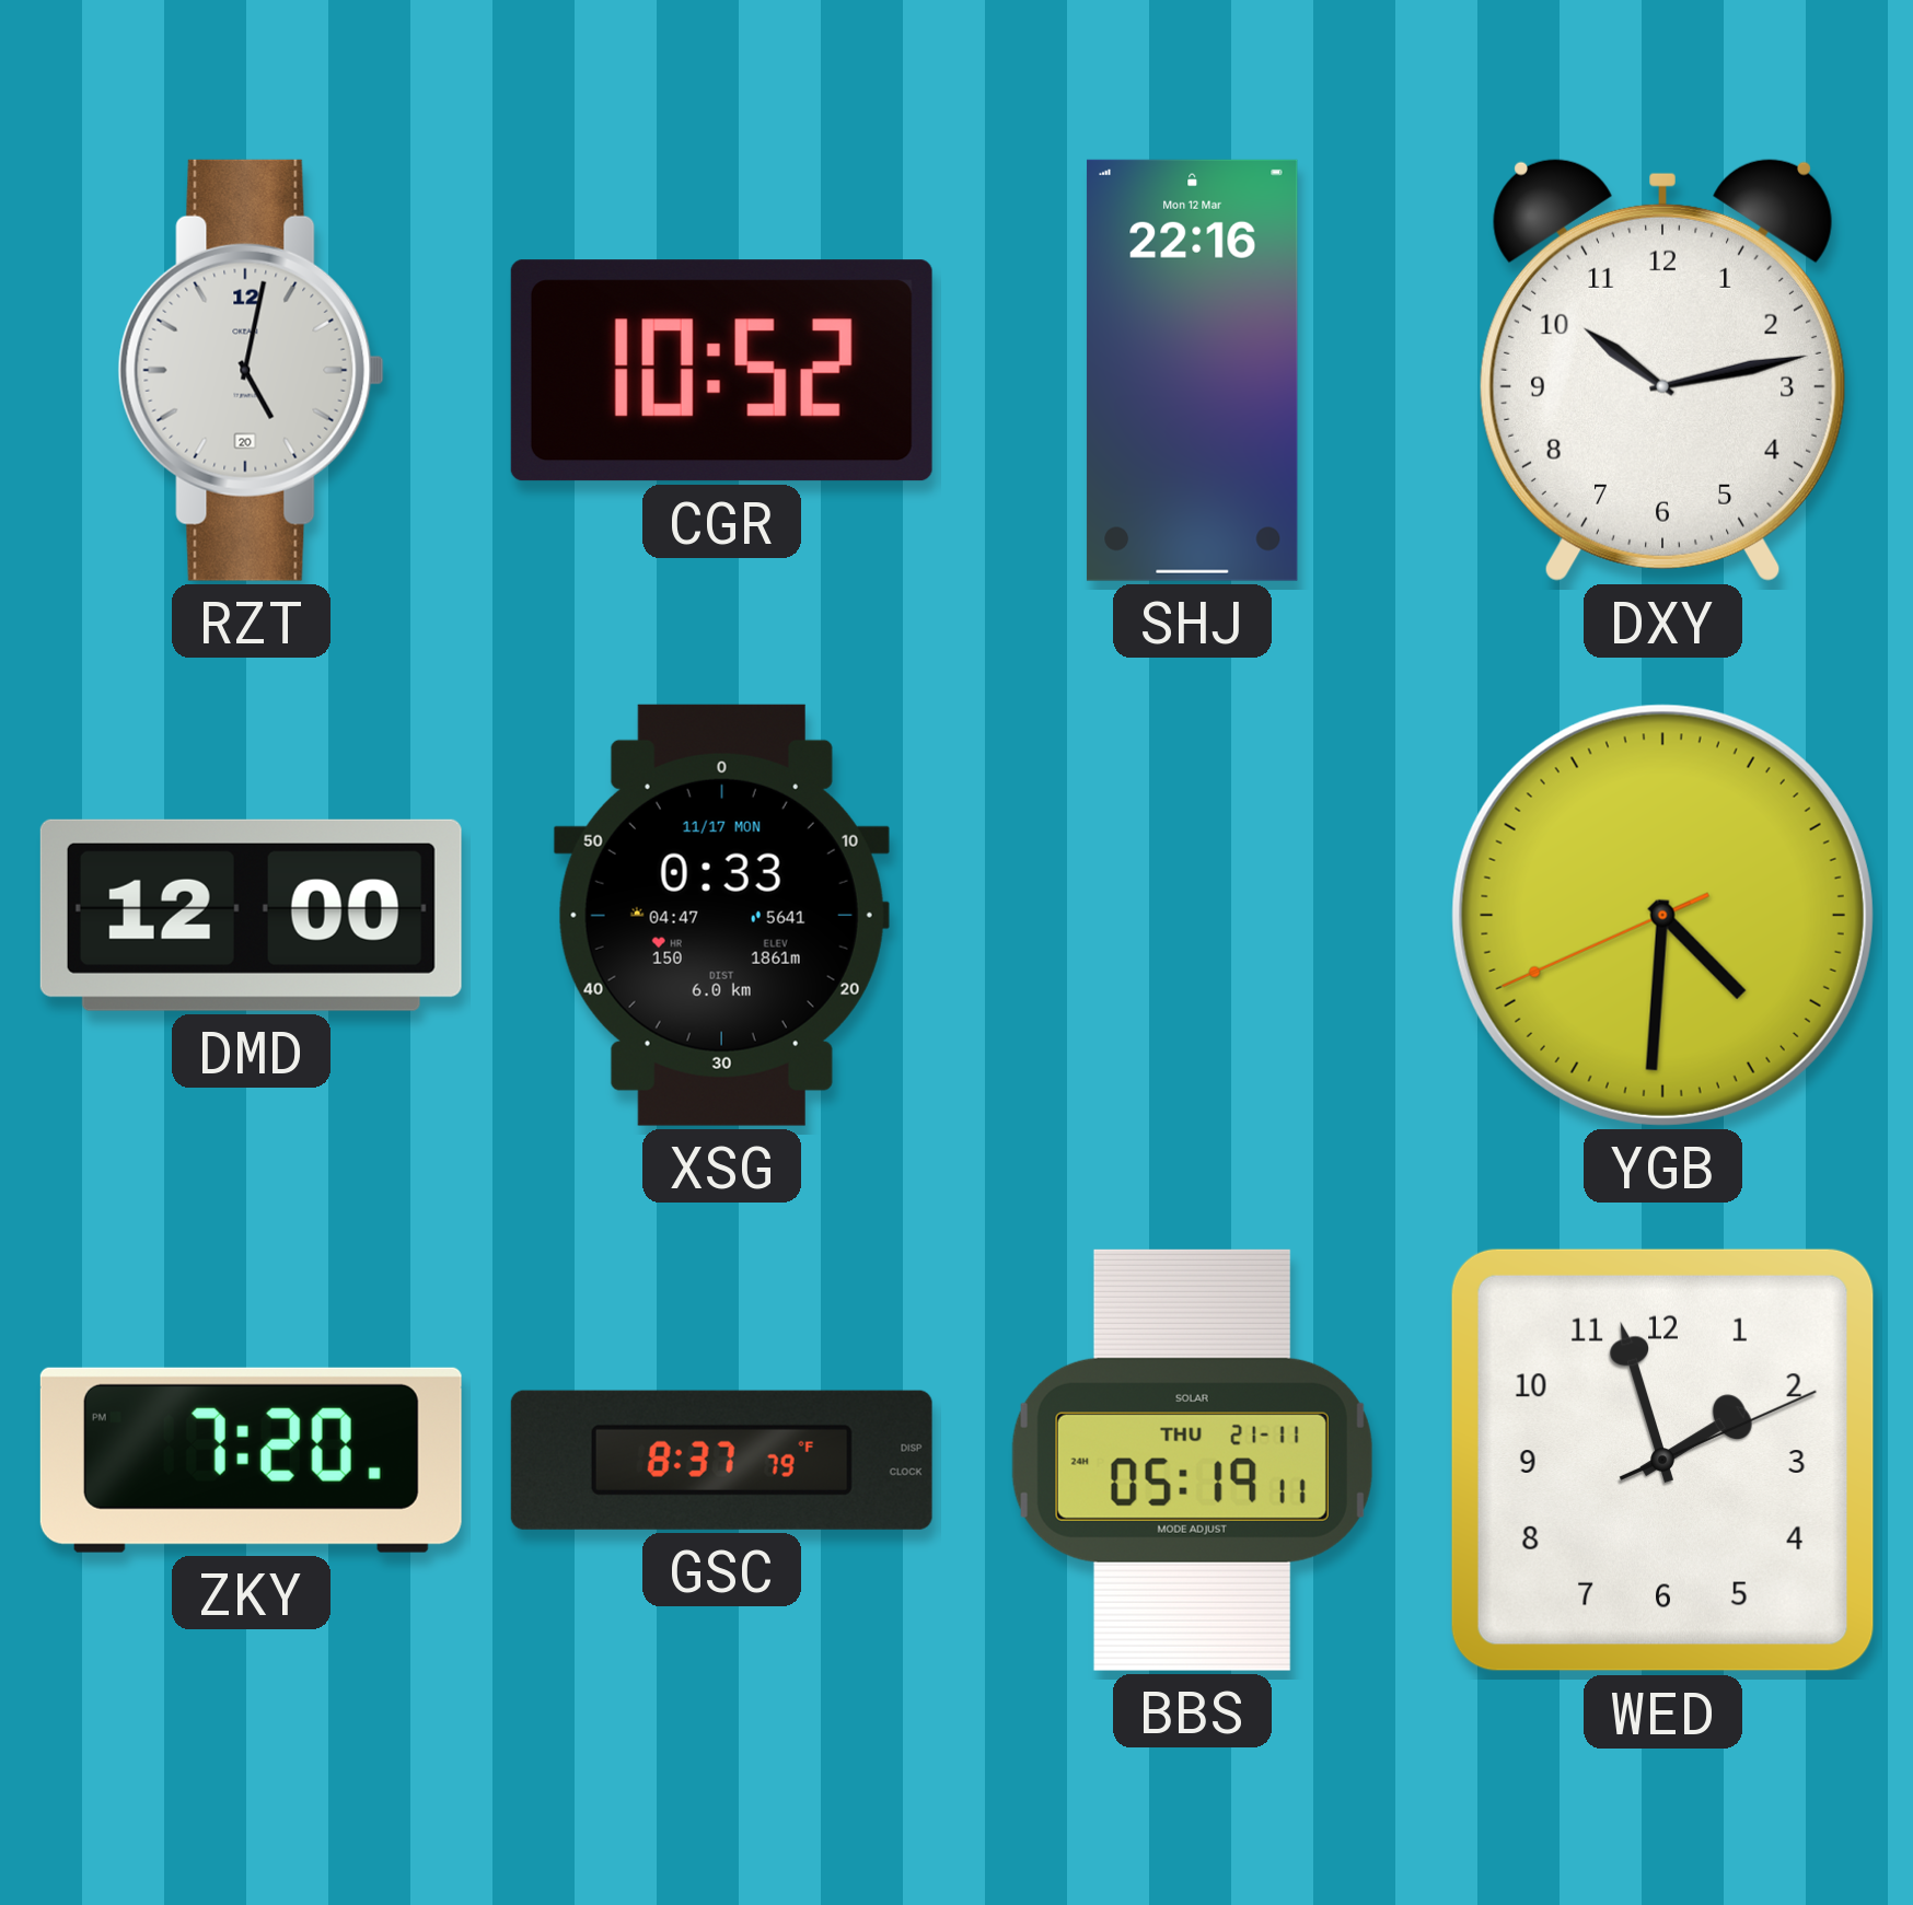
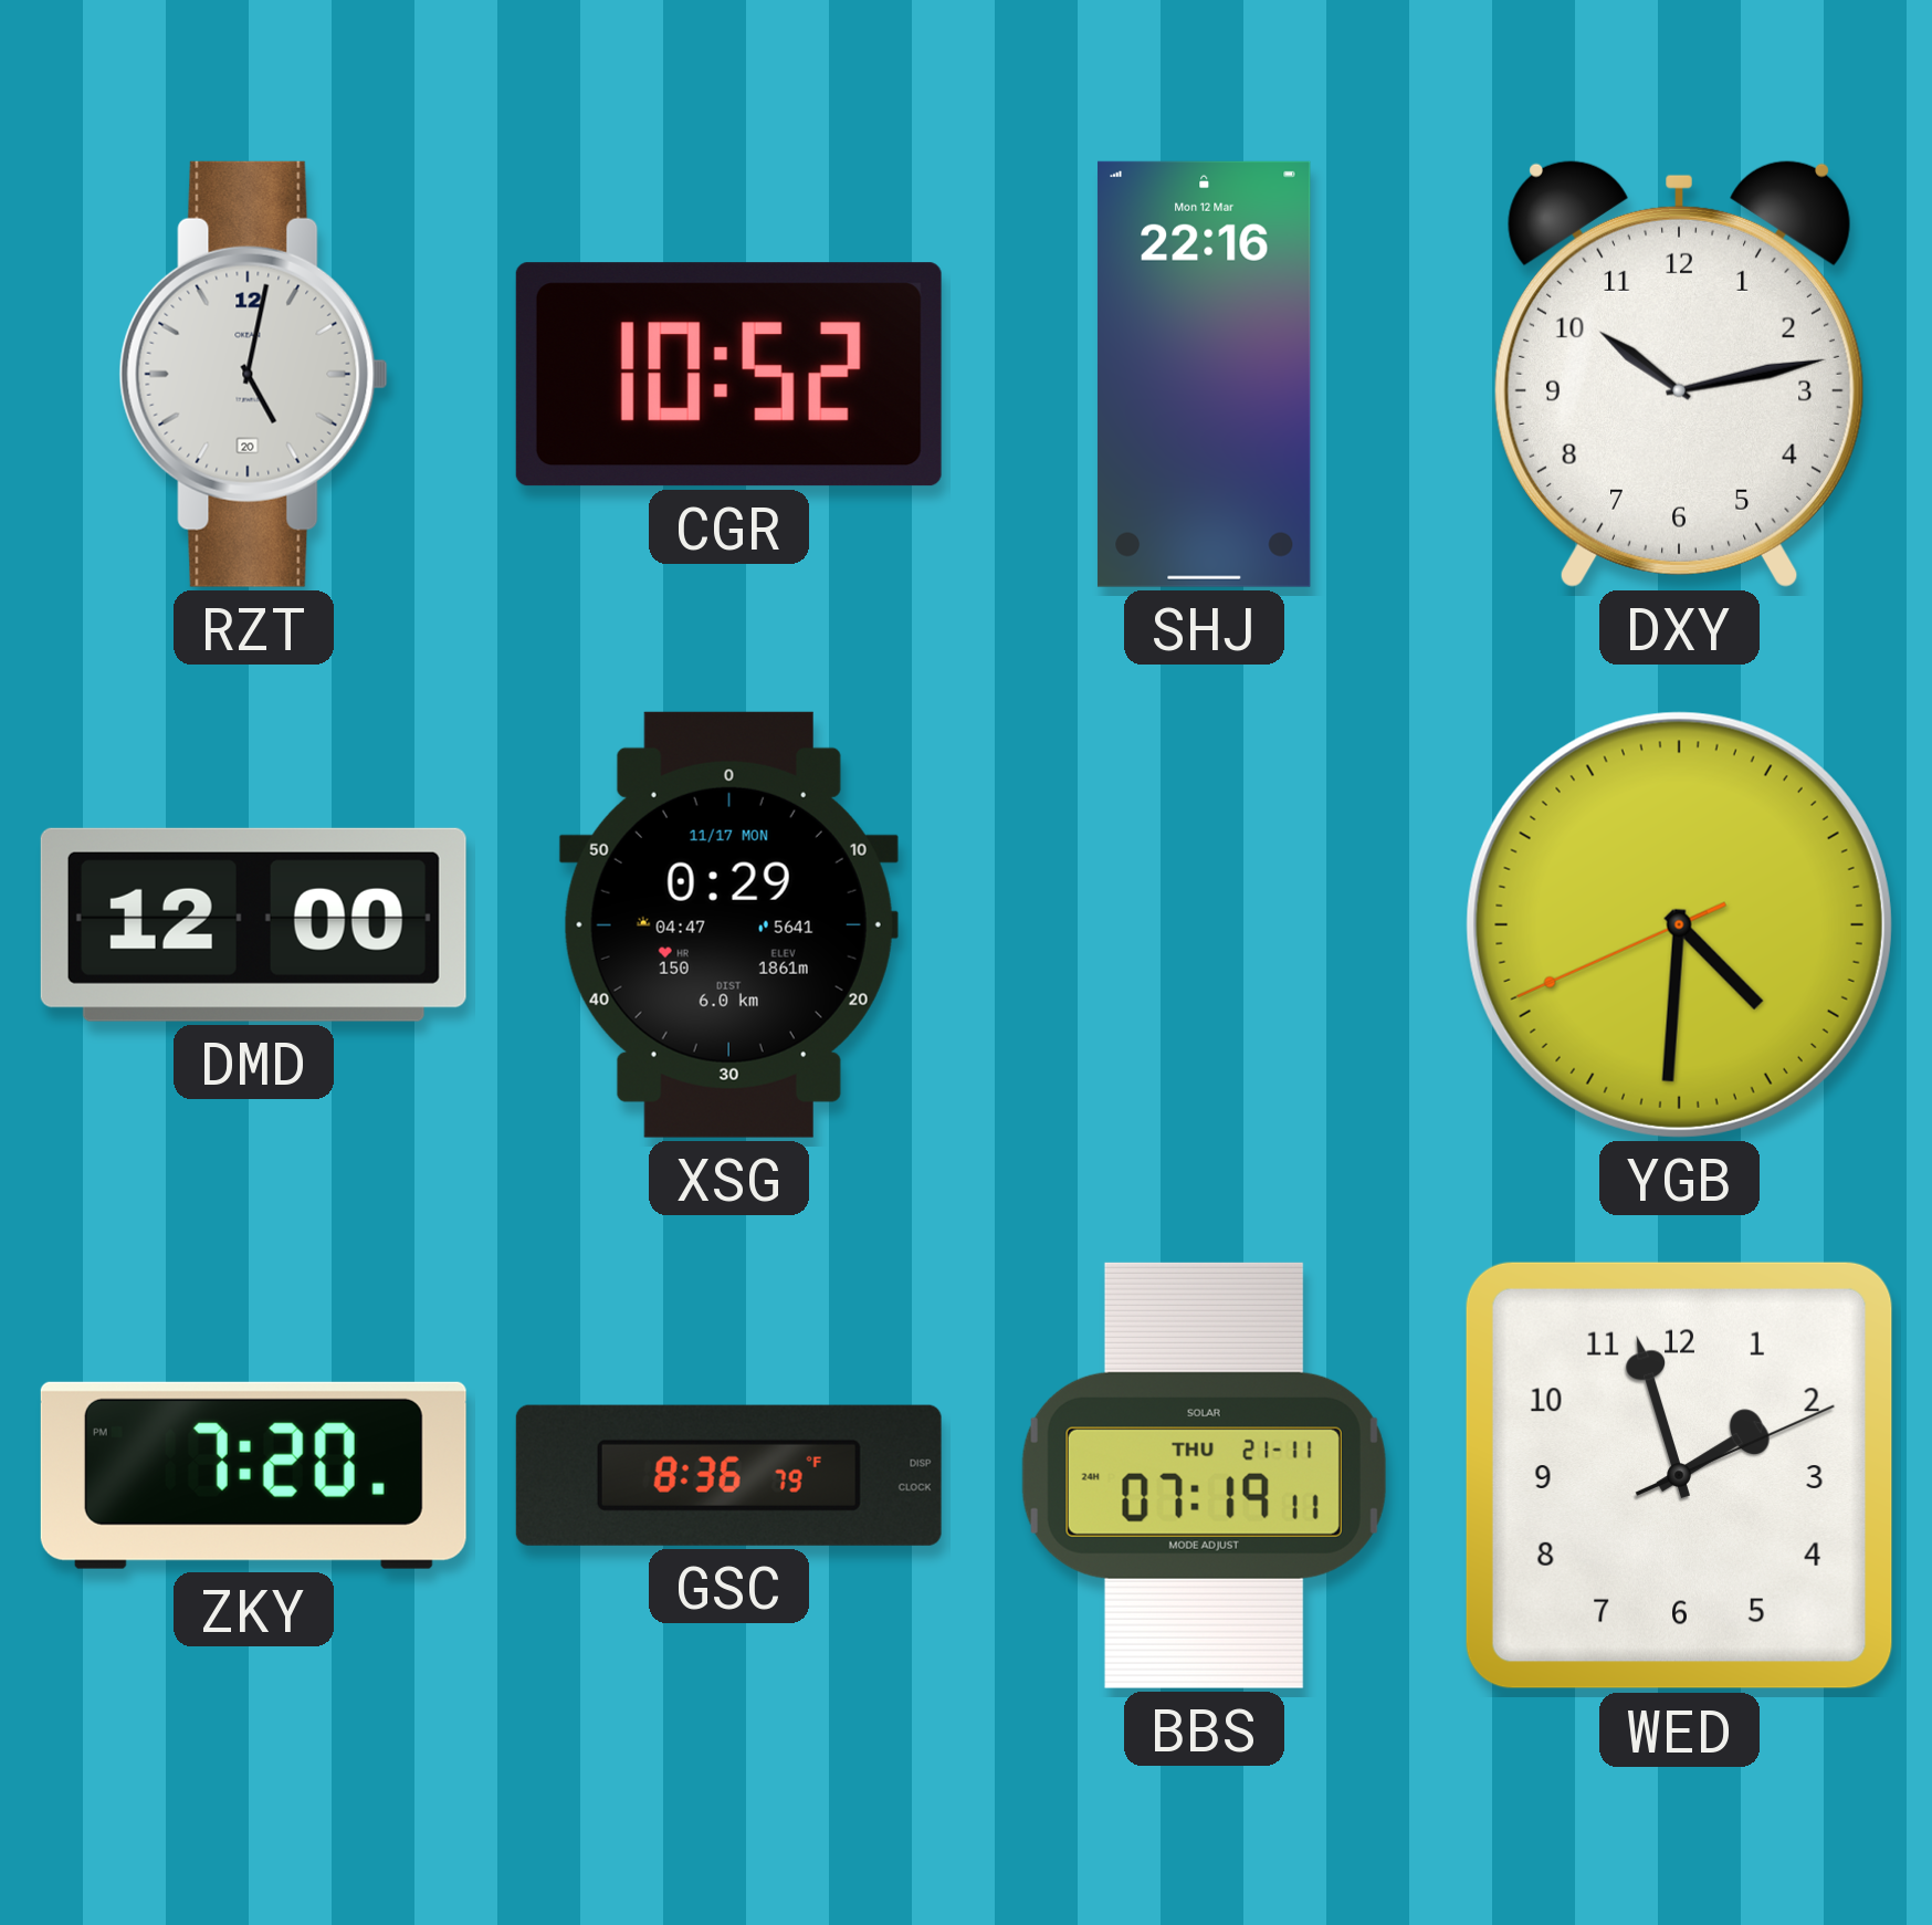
XSG: 0:33 -> 0:29 (728, 924)
GSC: 8:37 -> 8:36 (728, 1475)
BBS: 05:19 -> 07:19 (1204, 1475)
